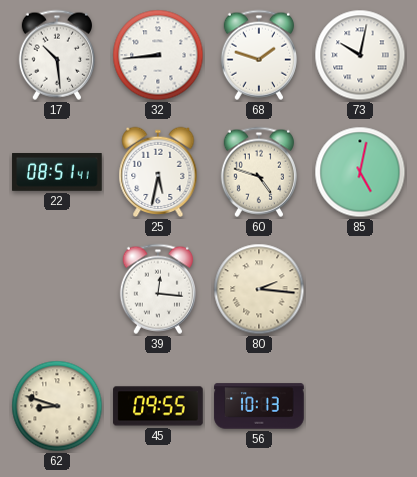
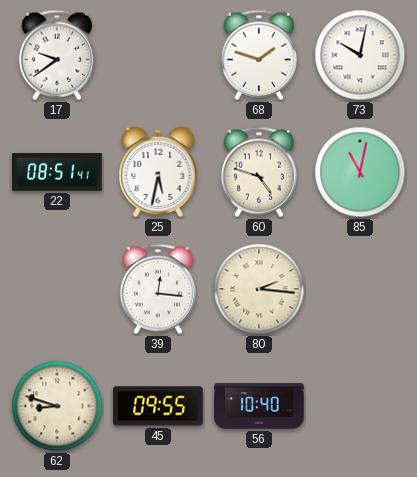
17: 10:29 -> 9:39 (57, 55)
32: 8:44 -> none (158, 55)
85: 5:02 -> 11:02 (360, 172)
56: 10:13 -> 10:40 (259, 406)
